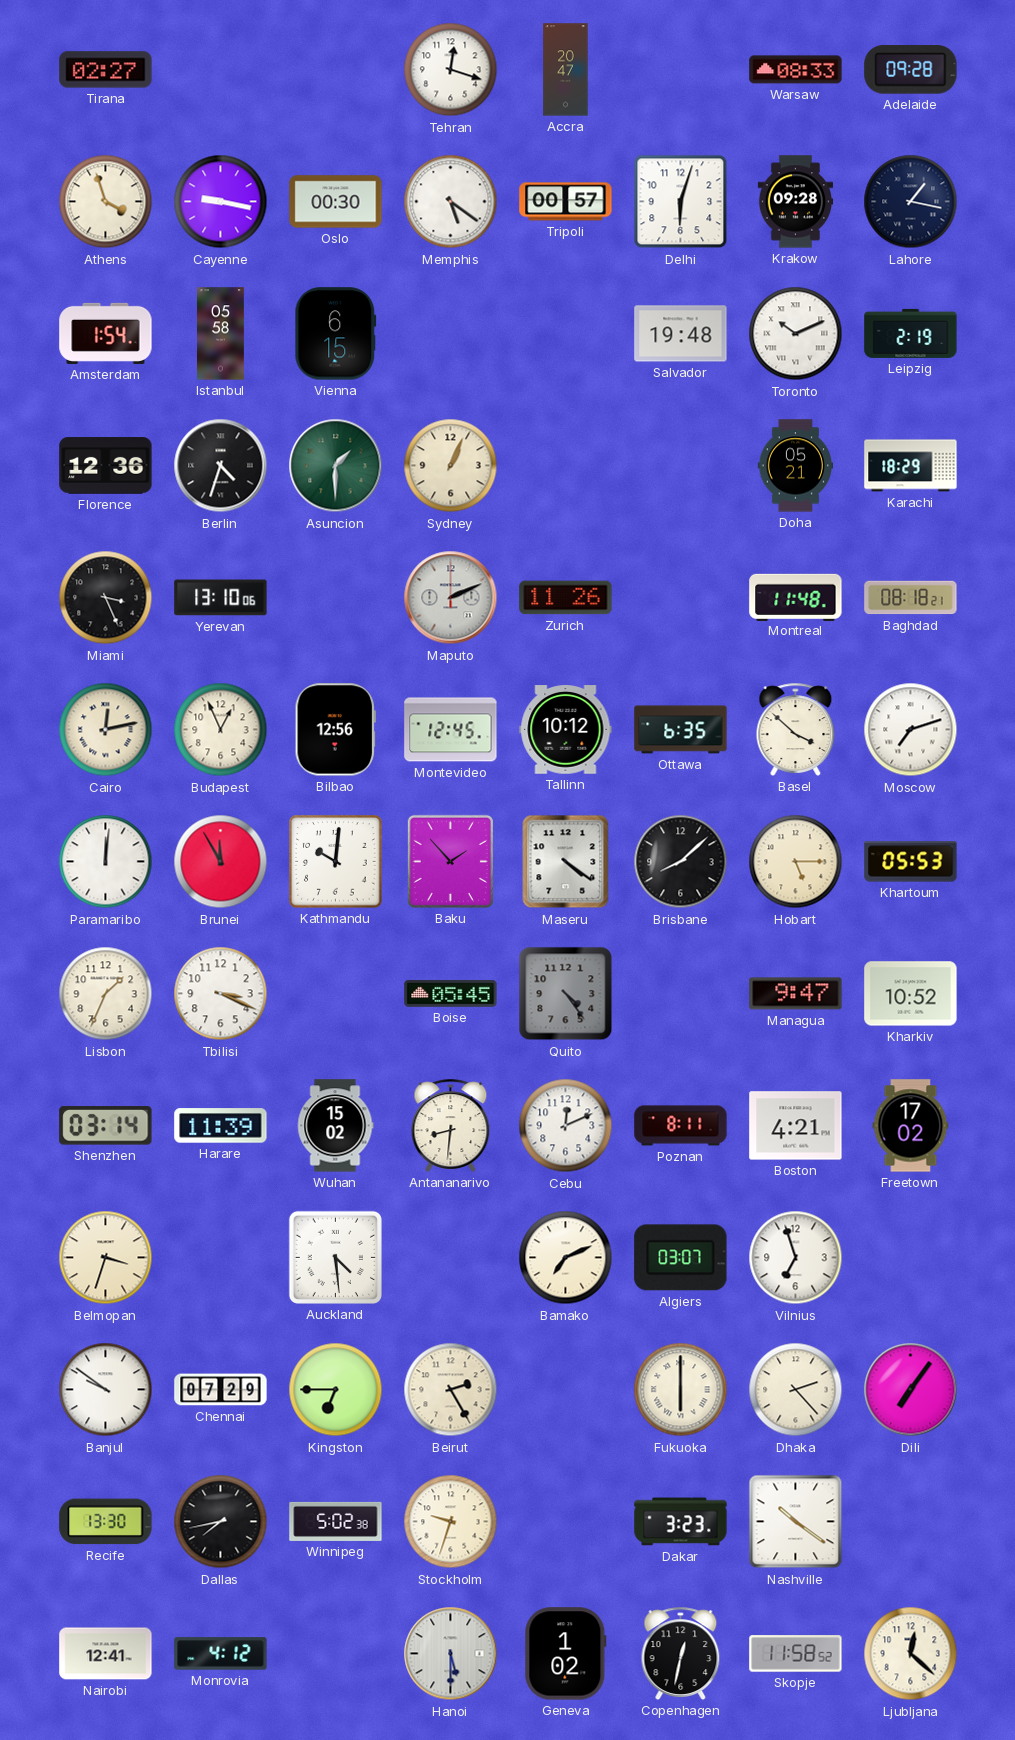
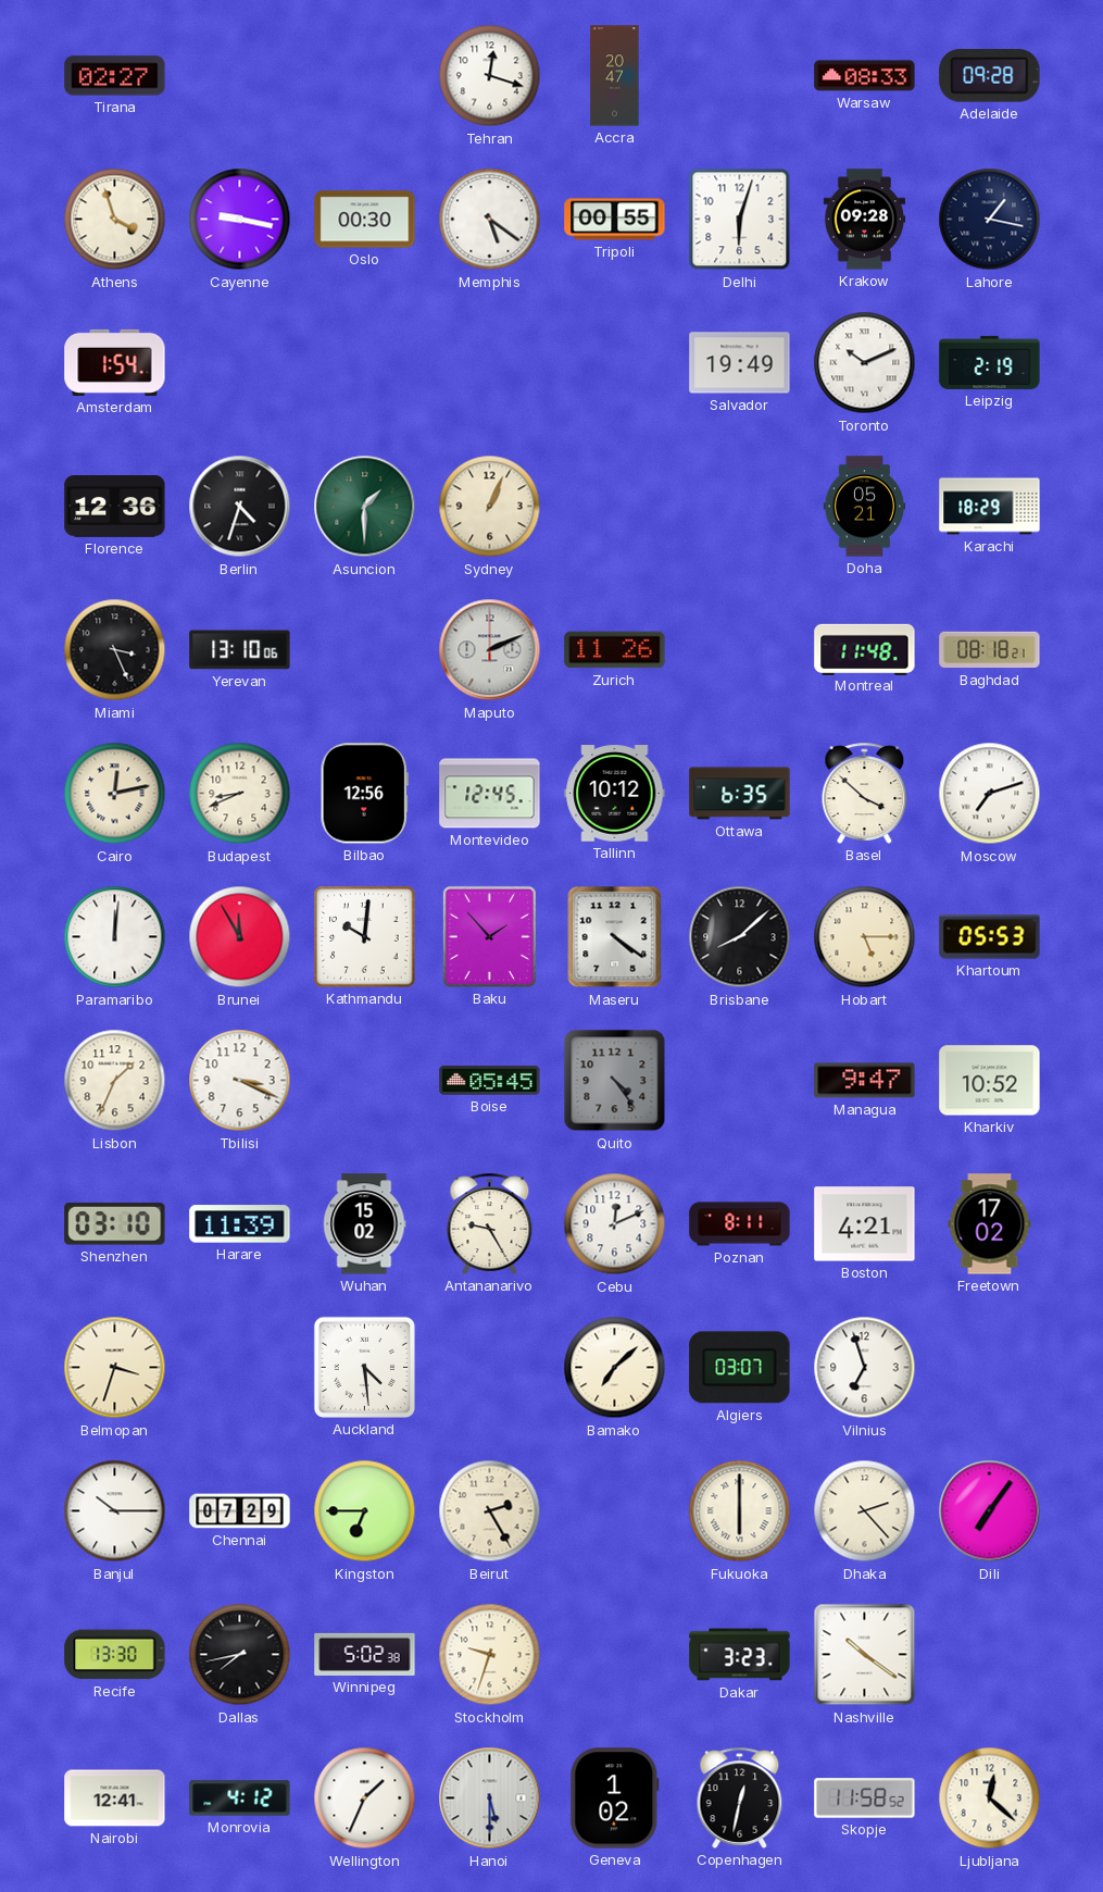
Tripoli: 00:57 -> 00:55 (615, 220)
Istanbul: 05:58 -> none (221, 334)
Vienna: 6:15 -> none (336, 334)
Salvador: 19:48 -> 19:49 (740, 363)
Budapest: 12:56 -> 8:41 (240, 794)
Shenzhen: 03:14 -> 03:10 (115, 1224)
Antananarivo: 8:31 -> 9:25 (490, 1223)
Bamako: 7:11 -> 7:08 (615, 1368)
Banjul: 9:51 -> 10:15 (115, 1511)
Wellington: none -> 1:34 (365, 1798)
